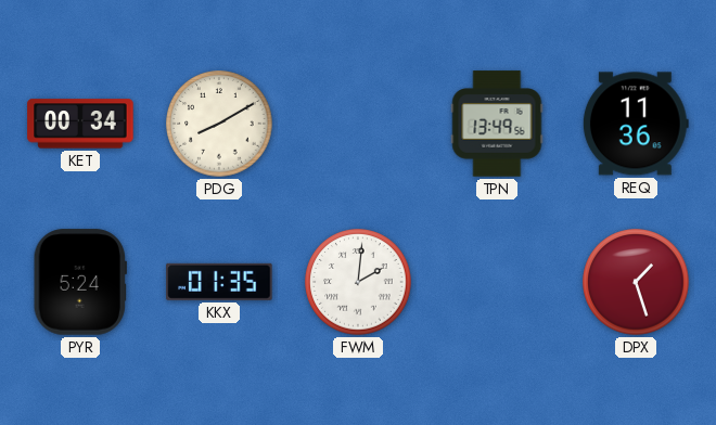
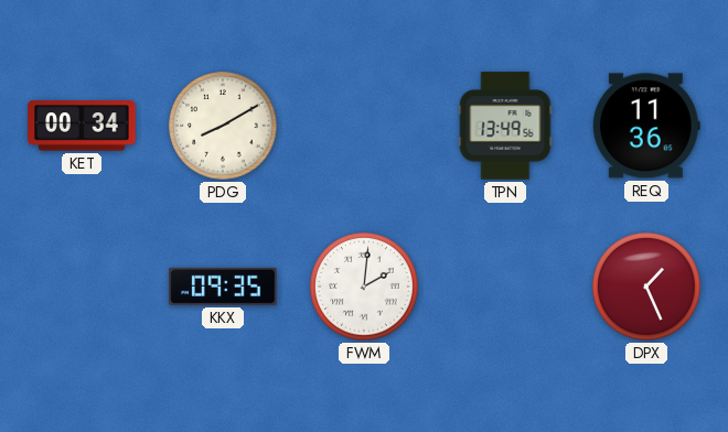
PYR: 5:24 -> none (80, 282)
KKX: 01:35 -> 09:35 (223, 287)
DPX: 1:27 -> 1:26 (646, 287)
